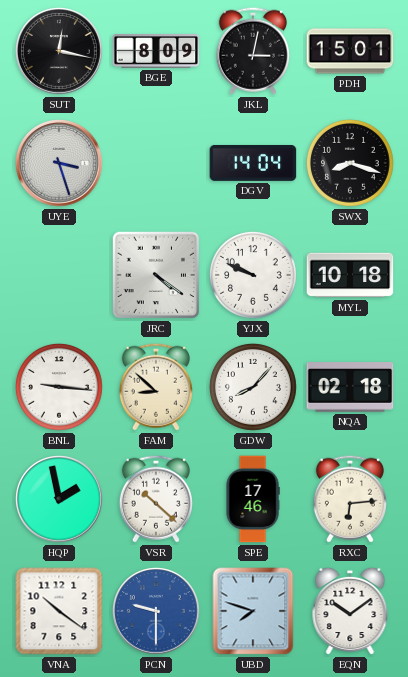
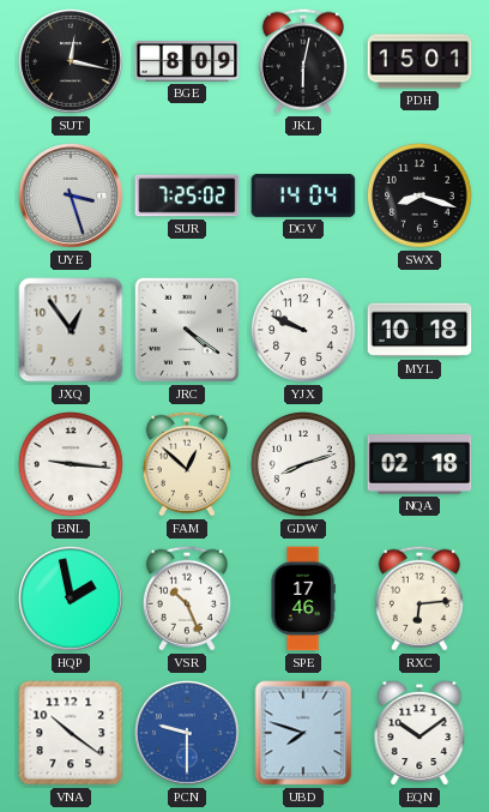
JKL: 3:02 -> 6:02 (303, 61)
SUR: none -> 7:25 (187, 196)
JXQ: none -> 12:54 (71, 330)
FAM: 8:52 -> 12:52 (187, 464)
GDW: 8:07 -> 8:12 (303, 464)
VSR: 10:22 -> 10:26 (187, 599)
